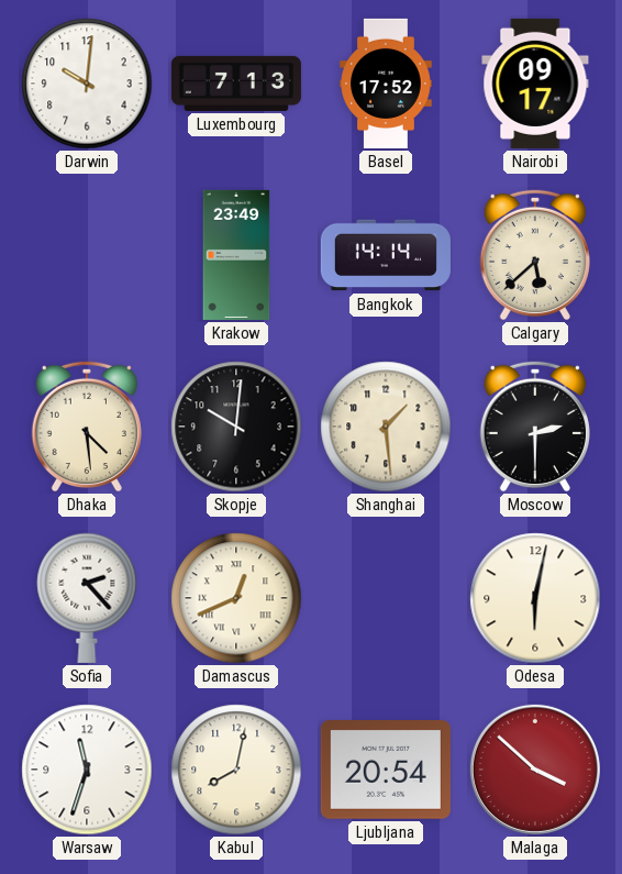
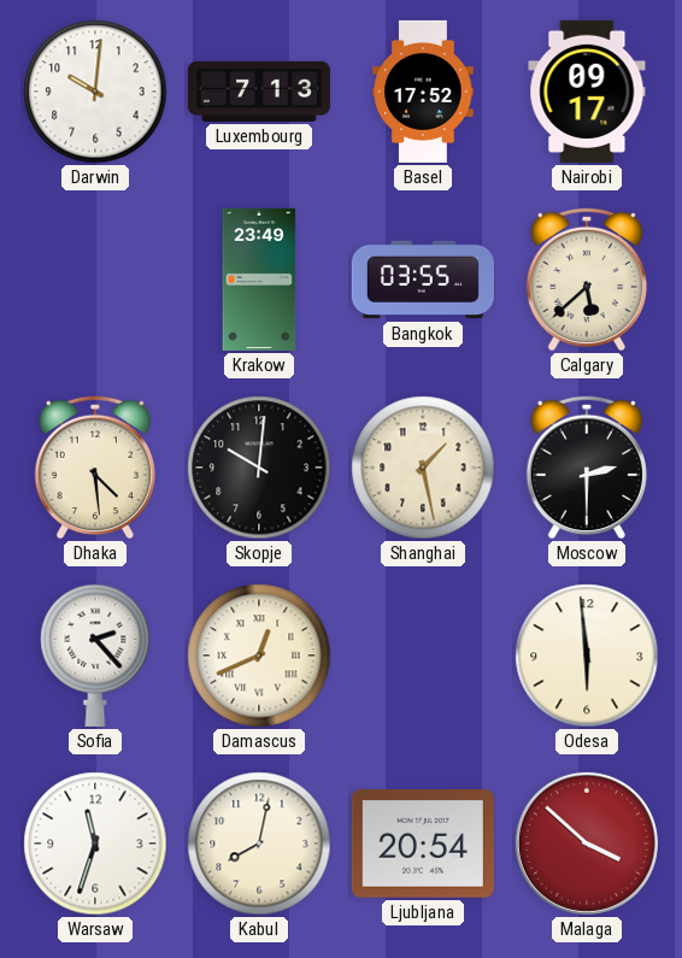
Bangkok: 14:14 -> 03:55 (423, 280)
Shanghai: 1:29 -> 1:28 (423, 468)
Odesa: 6:02 -> 5:59 (587, 656)
